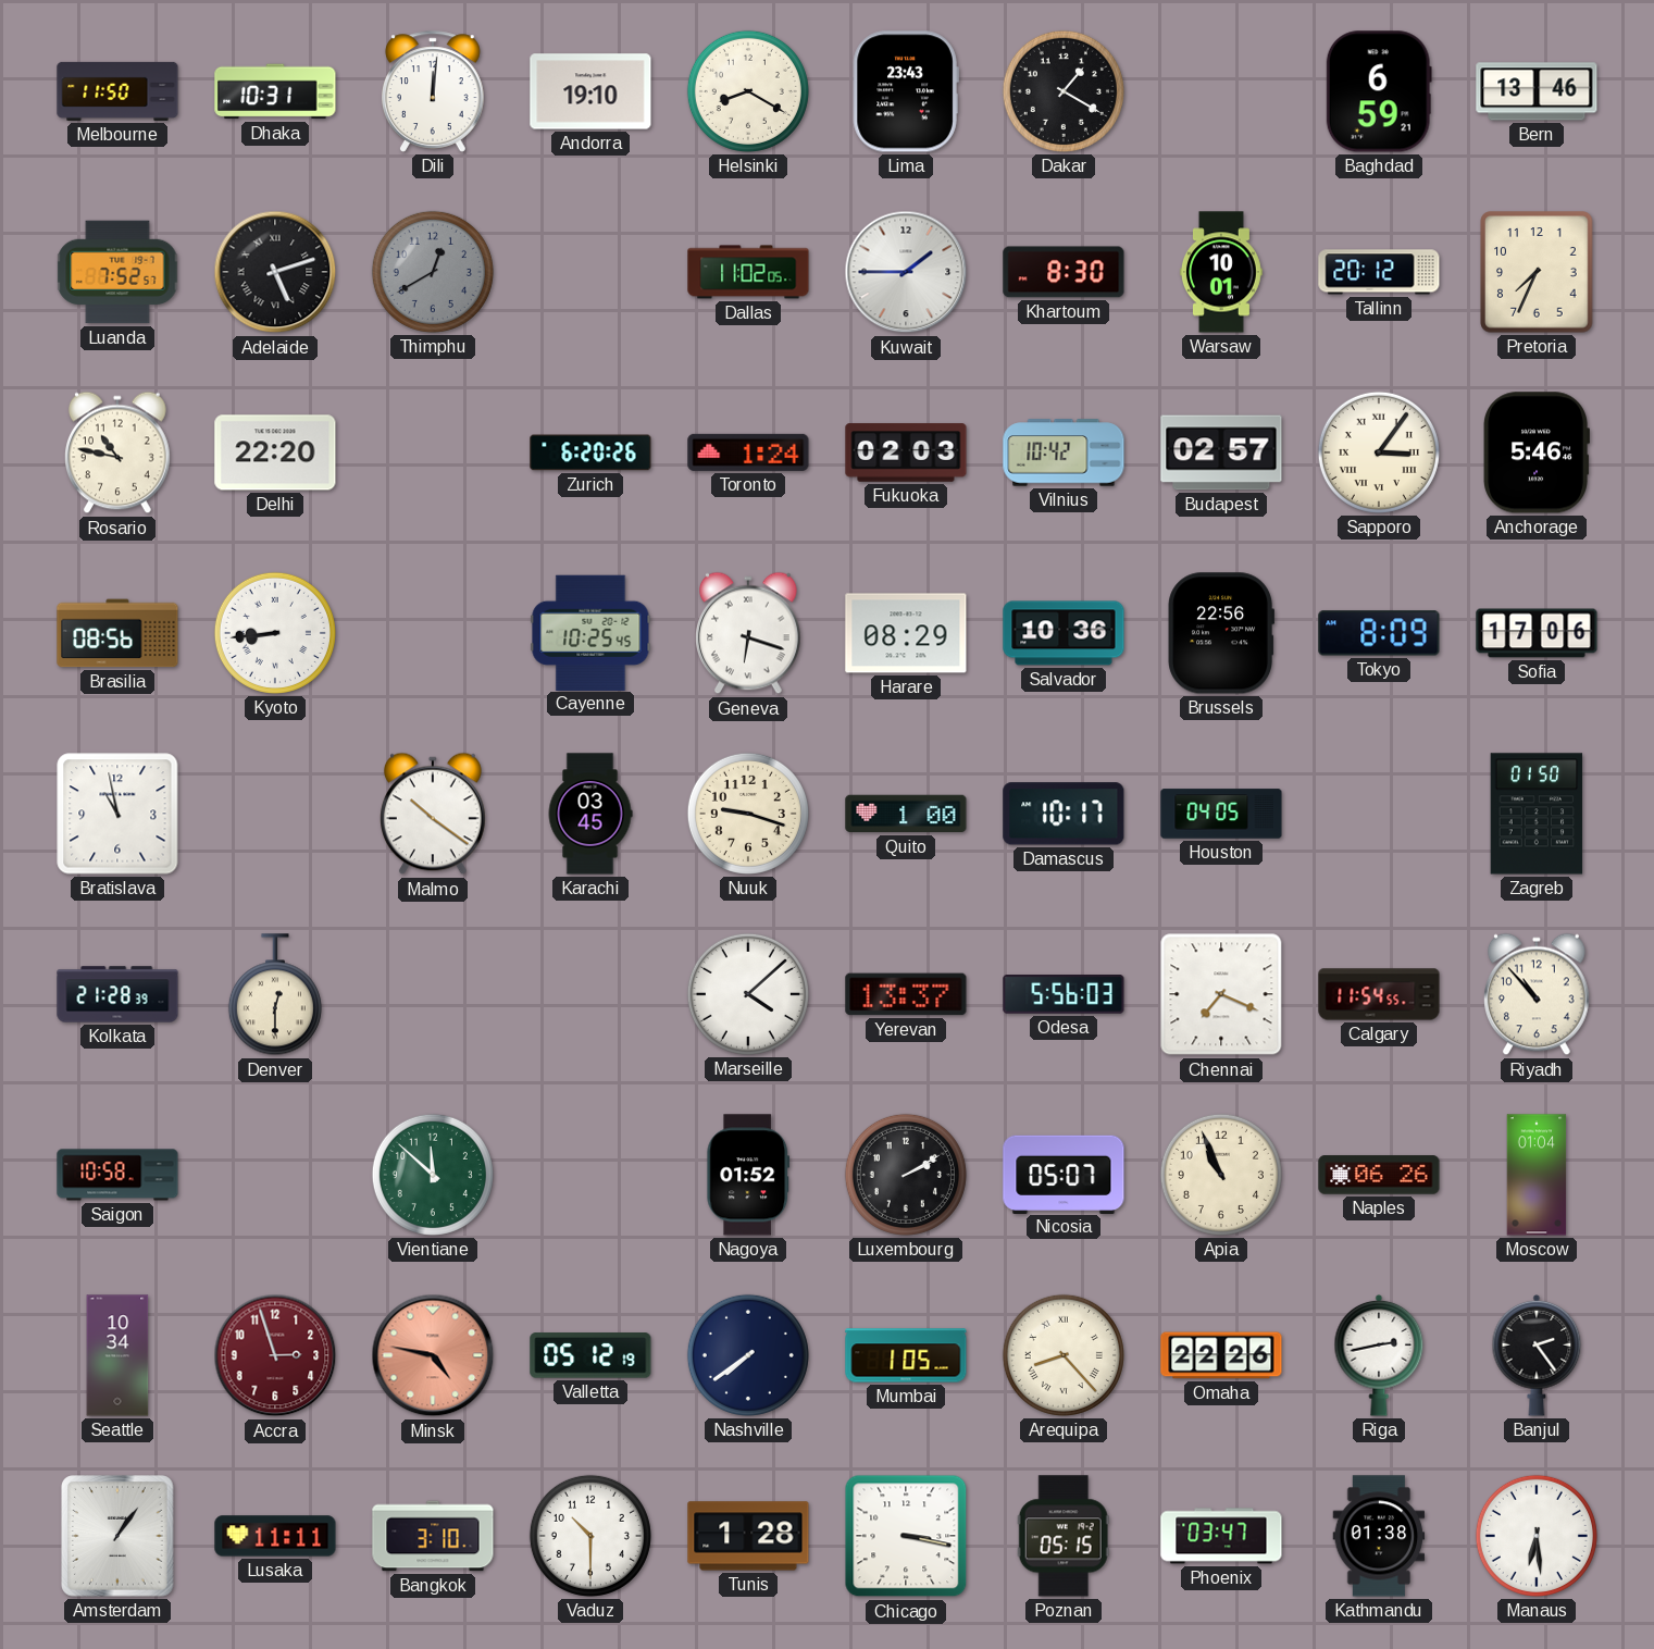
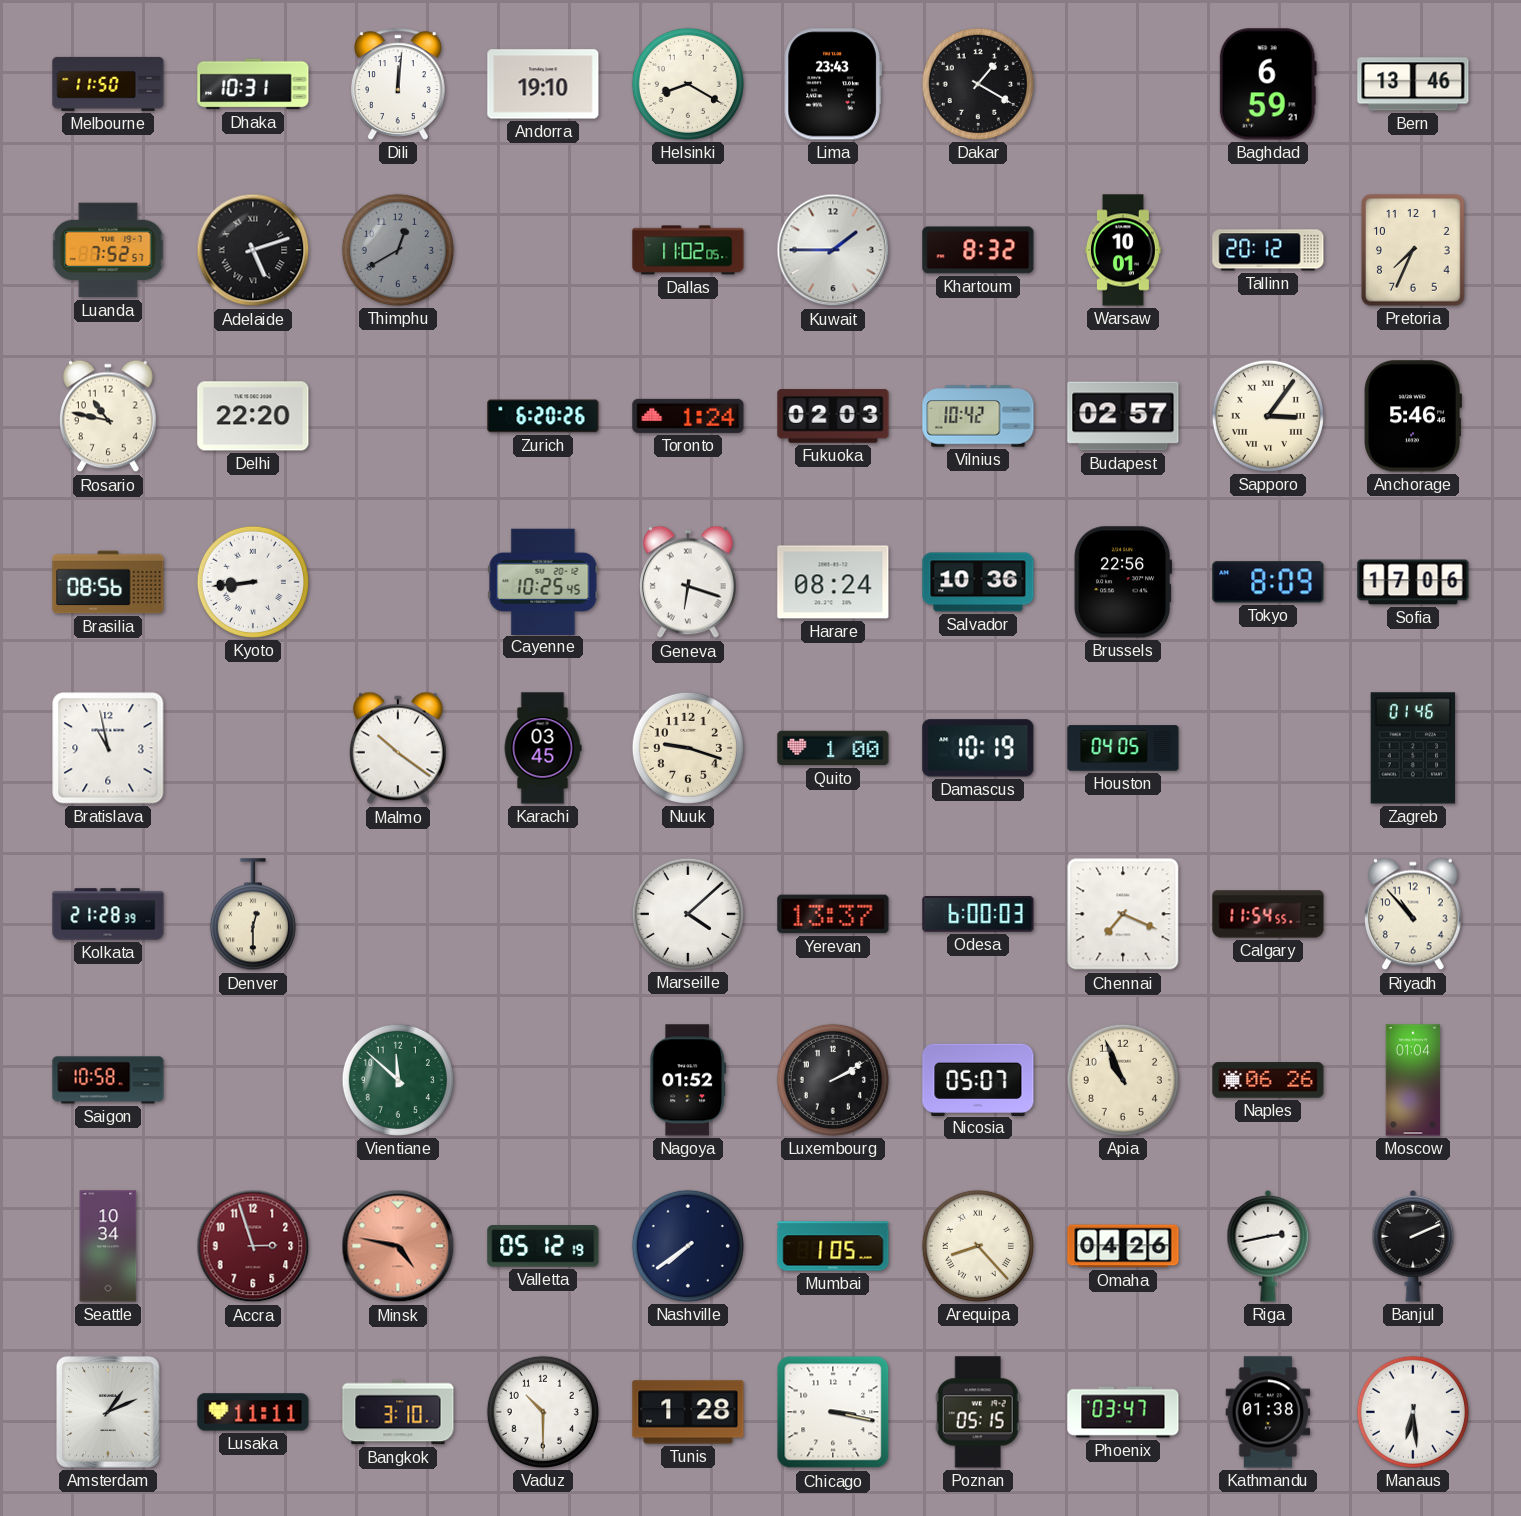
Khartoum: 8:30 -> 8:32 (978, 250)
Harare: 08:29 -> 08:24 (833, 582)
Damascus: 10:17 -> 10:19 (978, 748)
Zagreb: 01:50 -> 01:46 (1413, 748)
Odesa: 5:56 -> 6:00 (978, 914)
Omaha: 22:26 -> 04:26 (1123, 1246)
Banjul: 2:24 -> 2:11 (1413, 1246)
Amsterdam: 1:06 -> 1:11 (108, 1412)
